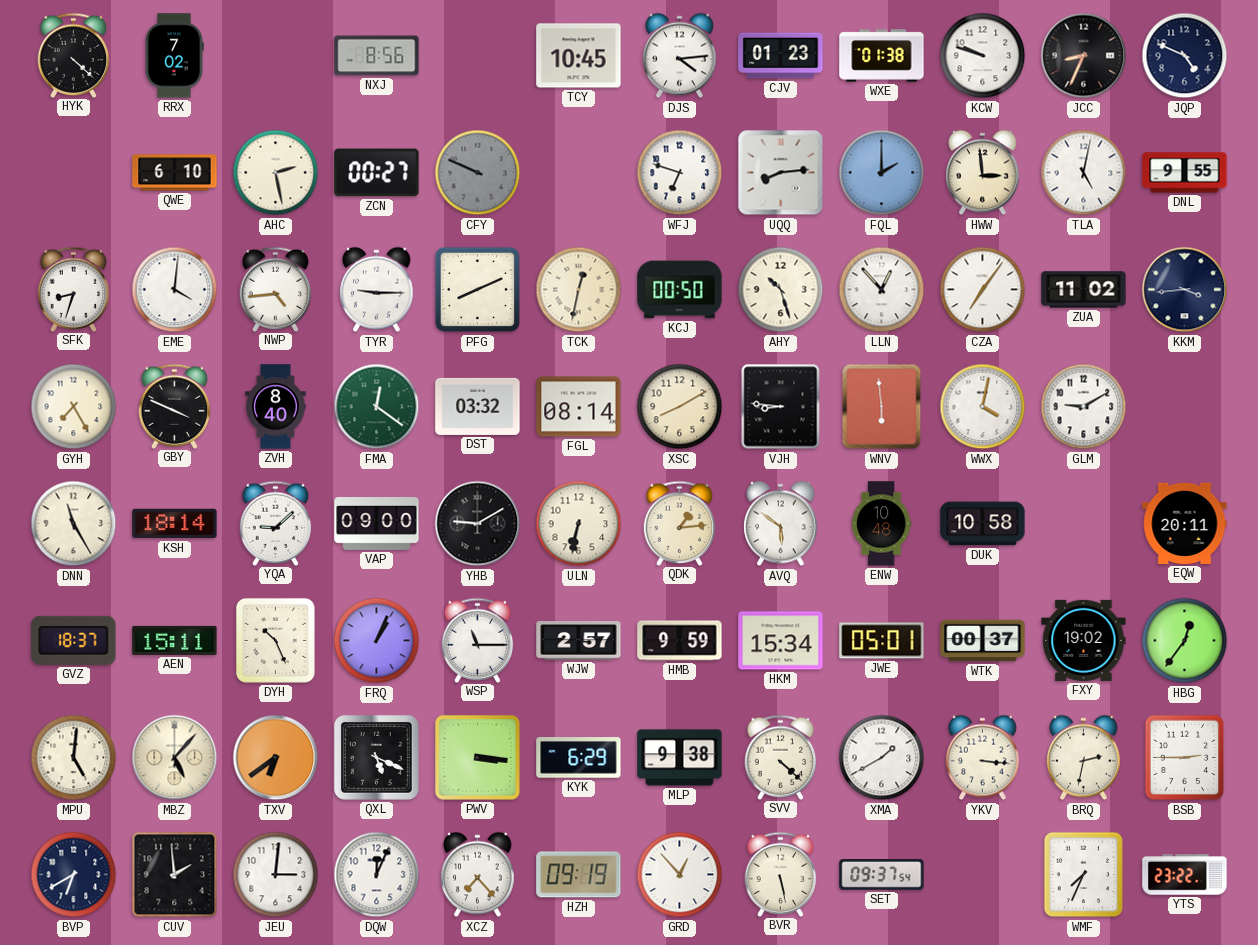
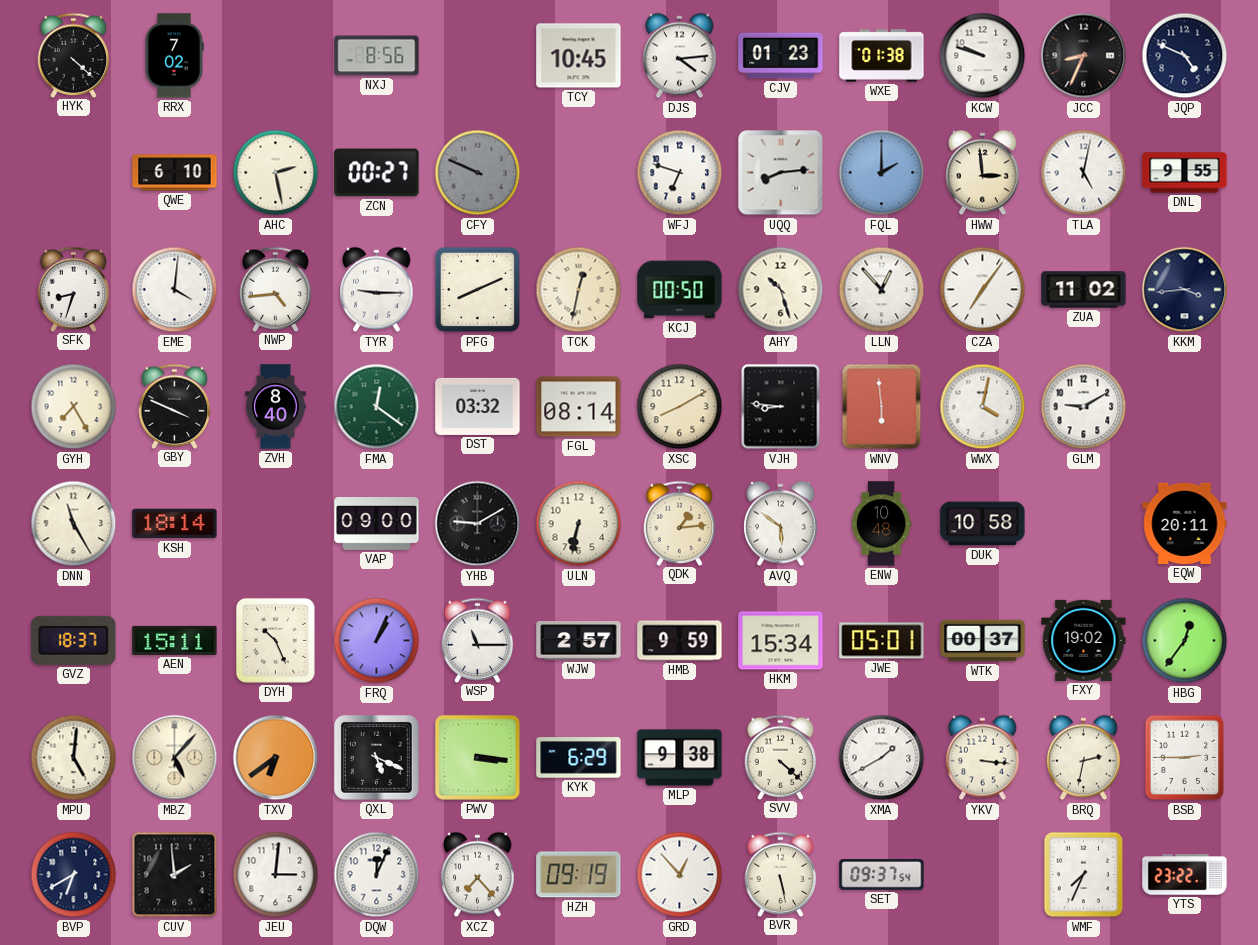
YQA: 9:08 -> none (276, 523)
